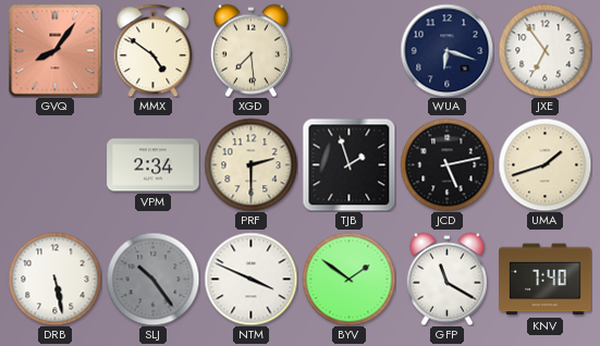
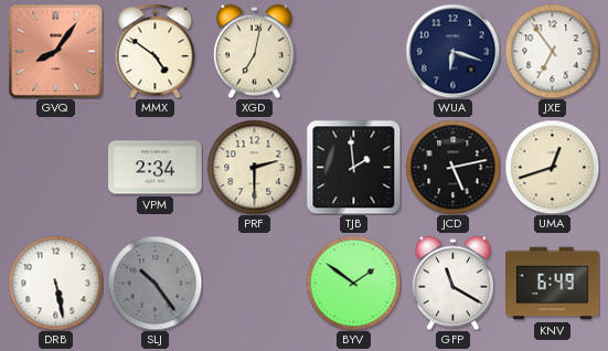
XGD: 7:29 -> 7:02 (254, 51)
TJB: 1:57 -> 1:59 (353, 167)
UMA: 1:42 -> 12:42 (552, 167)
NTM: 3:49 -> none (250, 279)
KNV: 7:40 -> 6:49 (553, 284)
